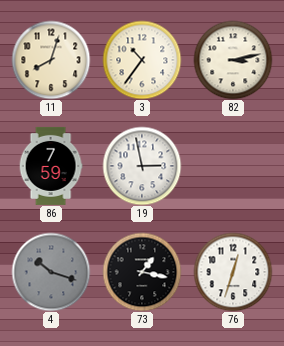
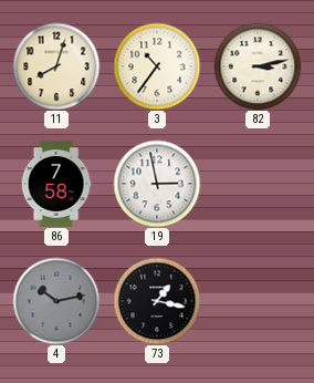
86: 7:59 -> 7:58 (56, 184)
4: 10:18 -> 10:13 (56, 301)
76: 12:33 -> none (233, 272)
